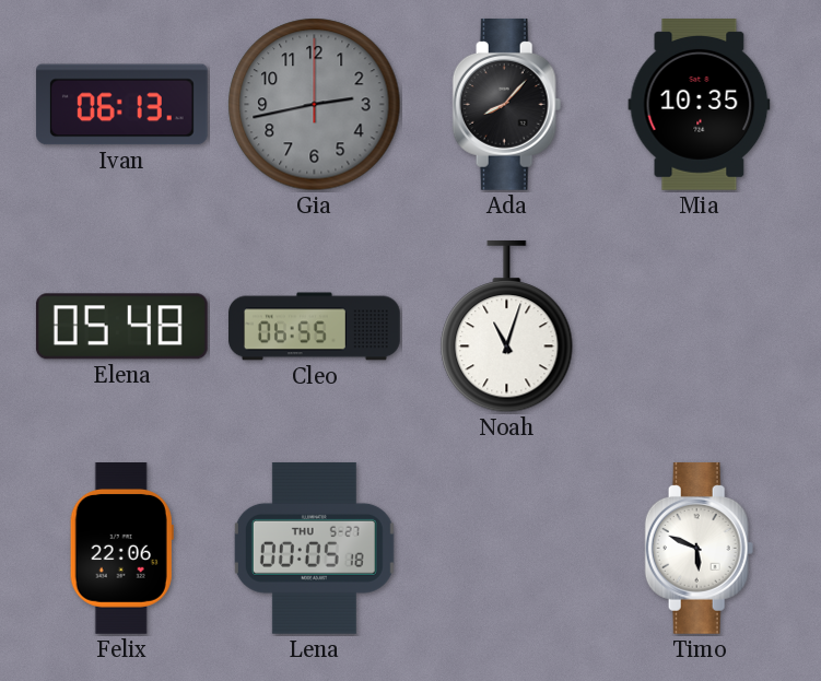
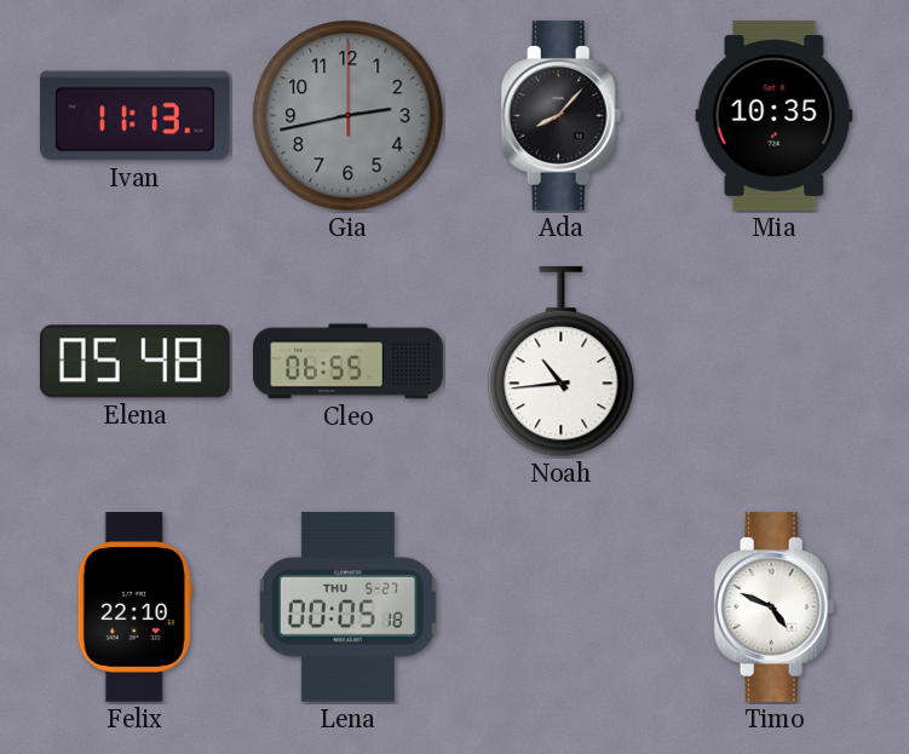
Ivan: 06:13 -> 11:13 (134, 116)
Noah: 11:03 -> 10:44 (562, 362)
Felix: 22:06 -> 22:10 (134, 608)
Timo: 5:49 -> 4:49 (775, 606)
